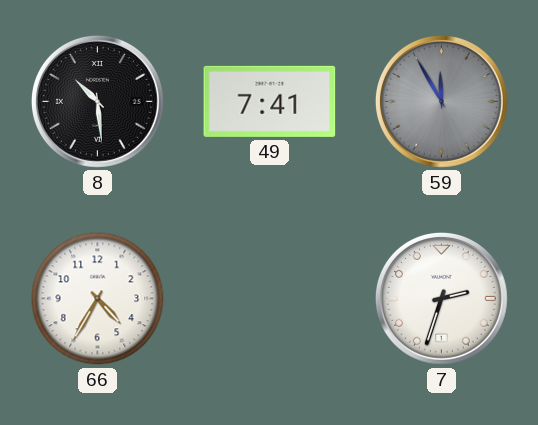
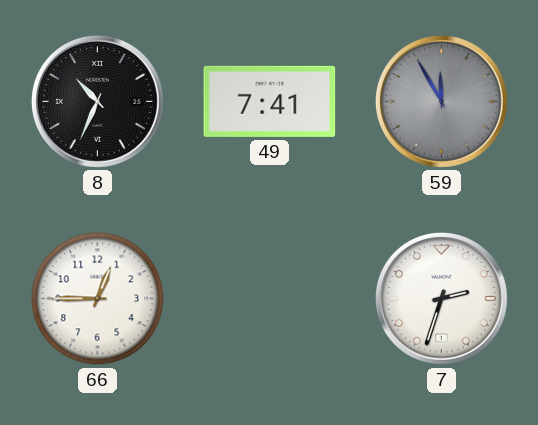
8: 10:29 -> 10:34 (97, 101)
66: 4:35 -> 12:45 (98, 299)
